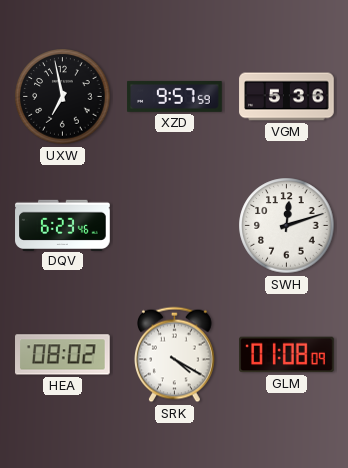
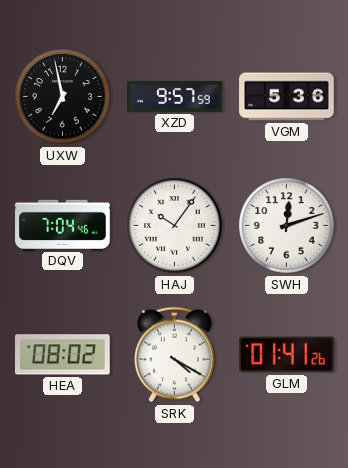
DQV: 6:23 -> 7:04 (63, 225)
HAJ: none -> 10:06 (175, 226)
GLM: 01:08 -> 01:41 (287, 355)
